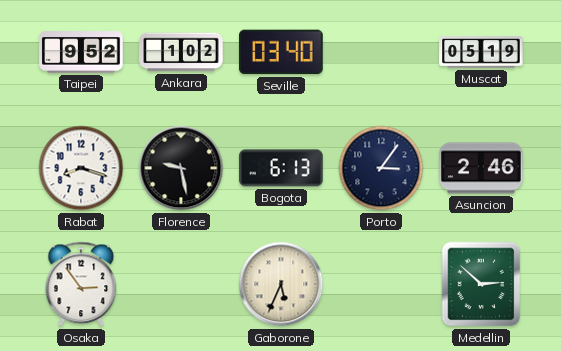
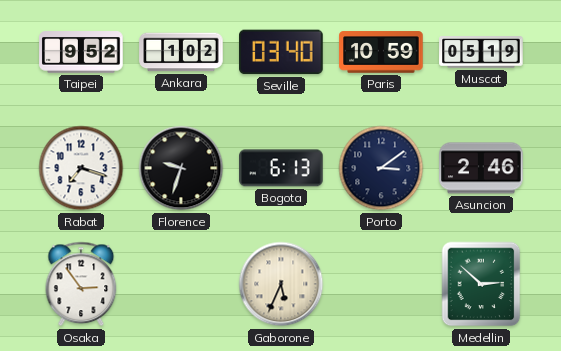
Paris: none -> 10:59 (381, 52)
Rabat: 8:18 -> 7:18 (81, 168)
Florence: 9:28 -> 9:33 (181, 168)
Porto: 3:06 -> 3:09 (381, 168)
